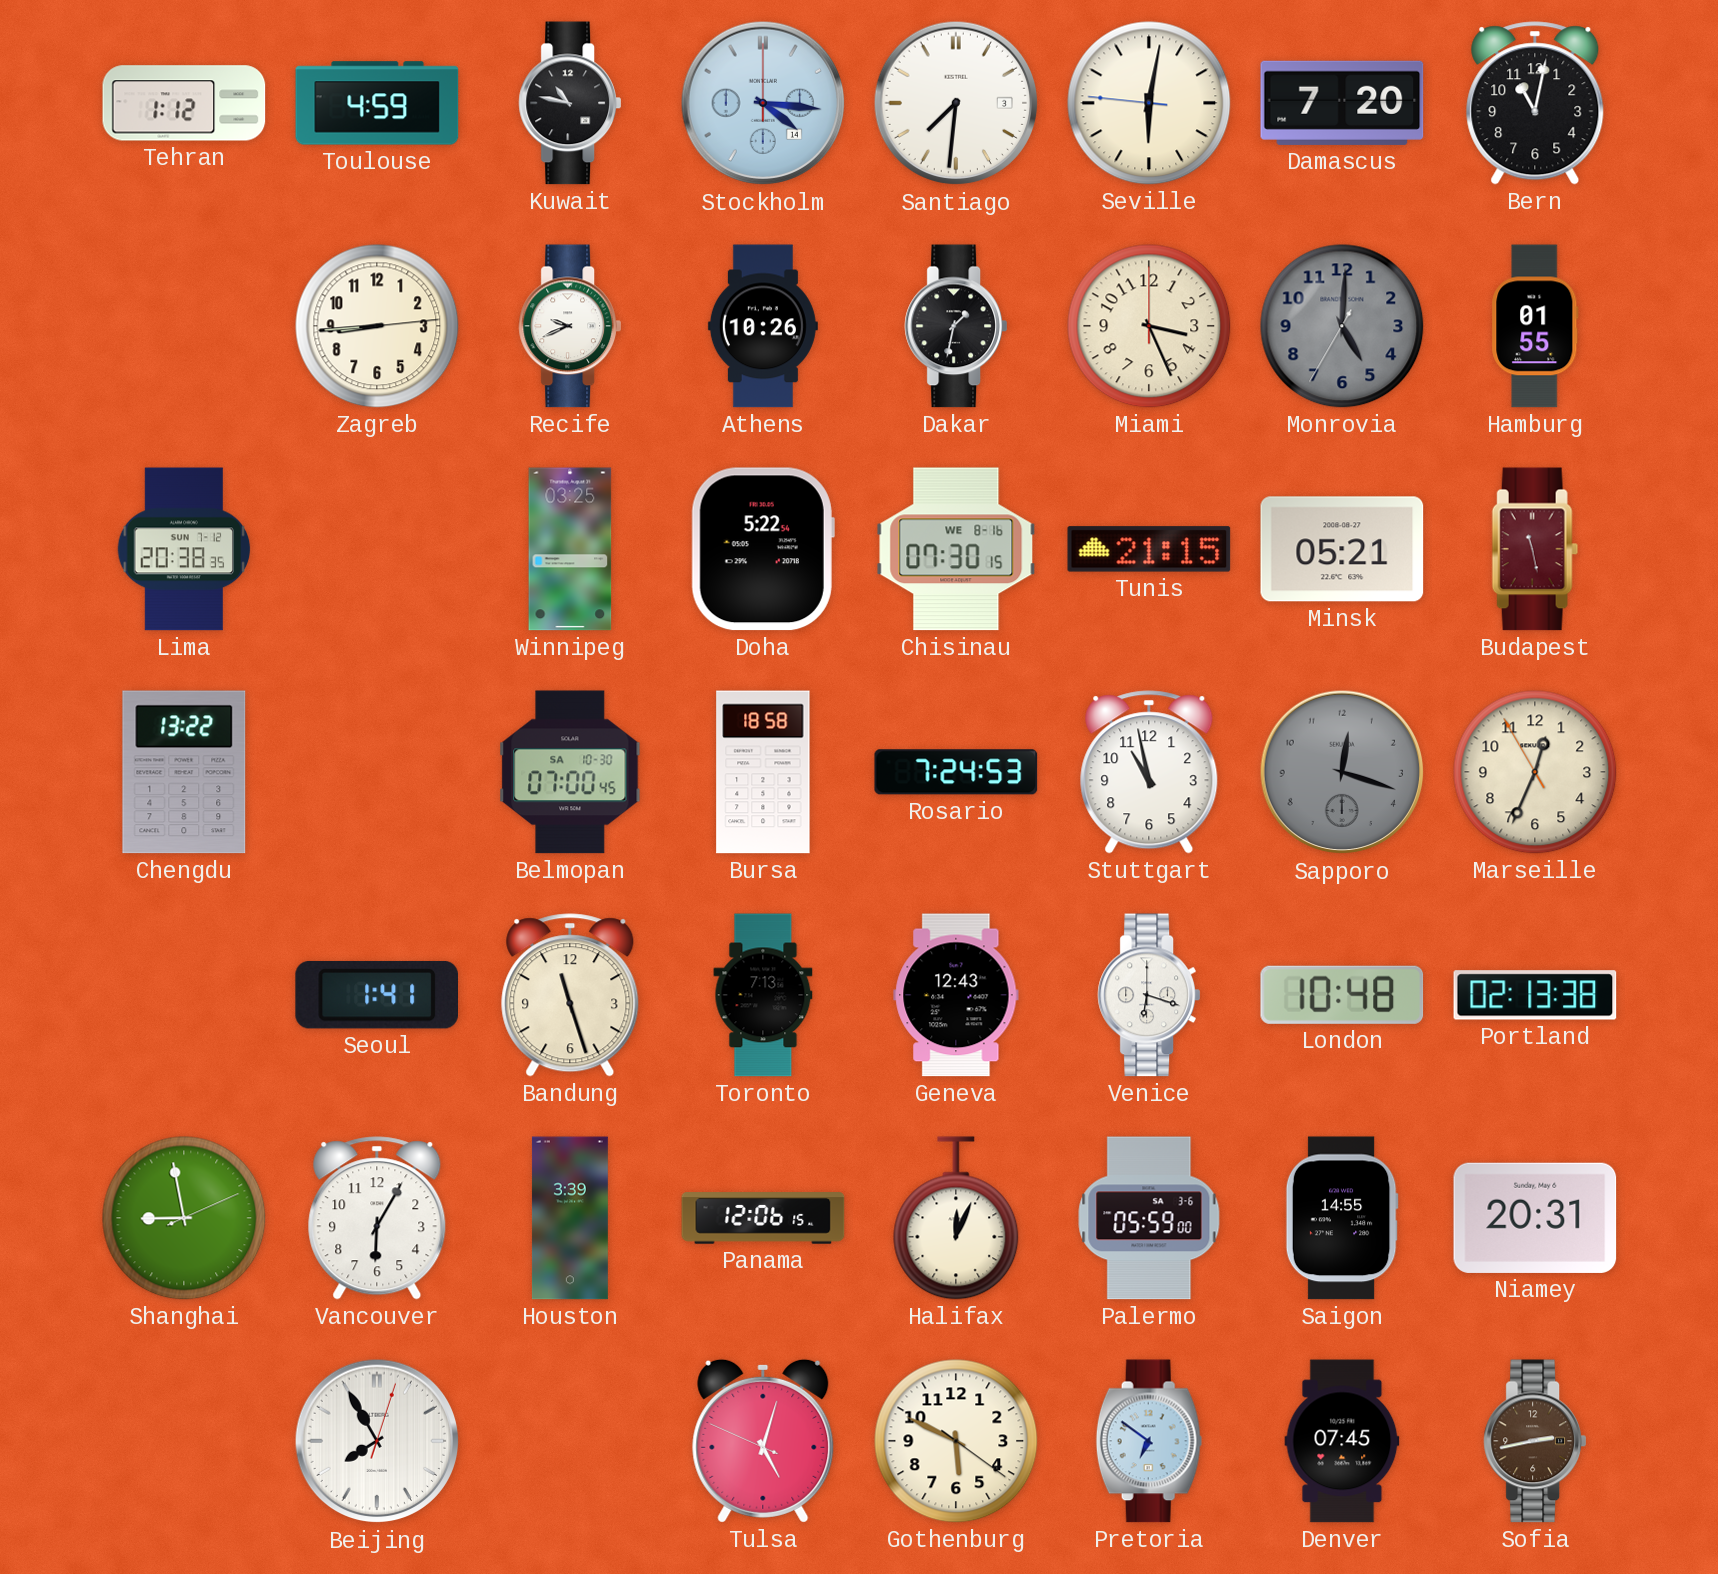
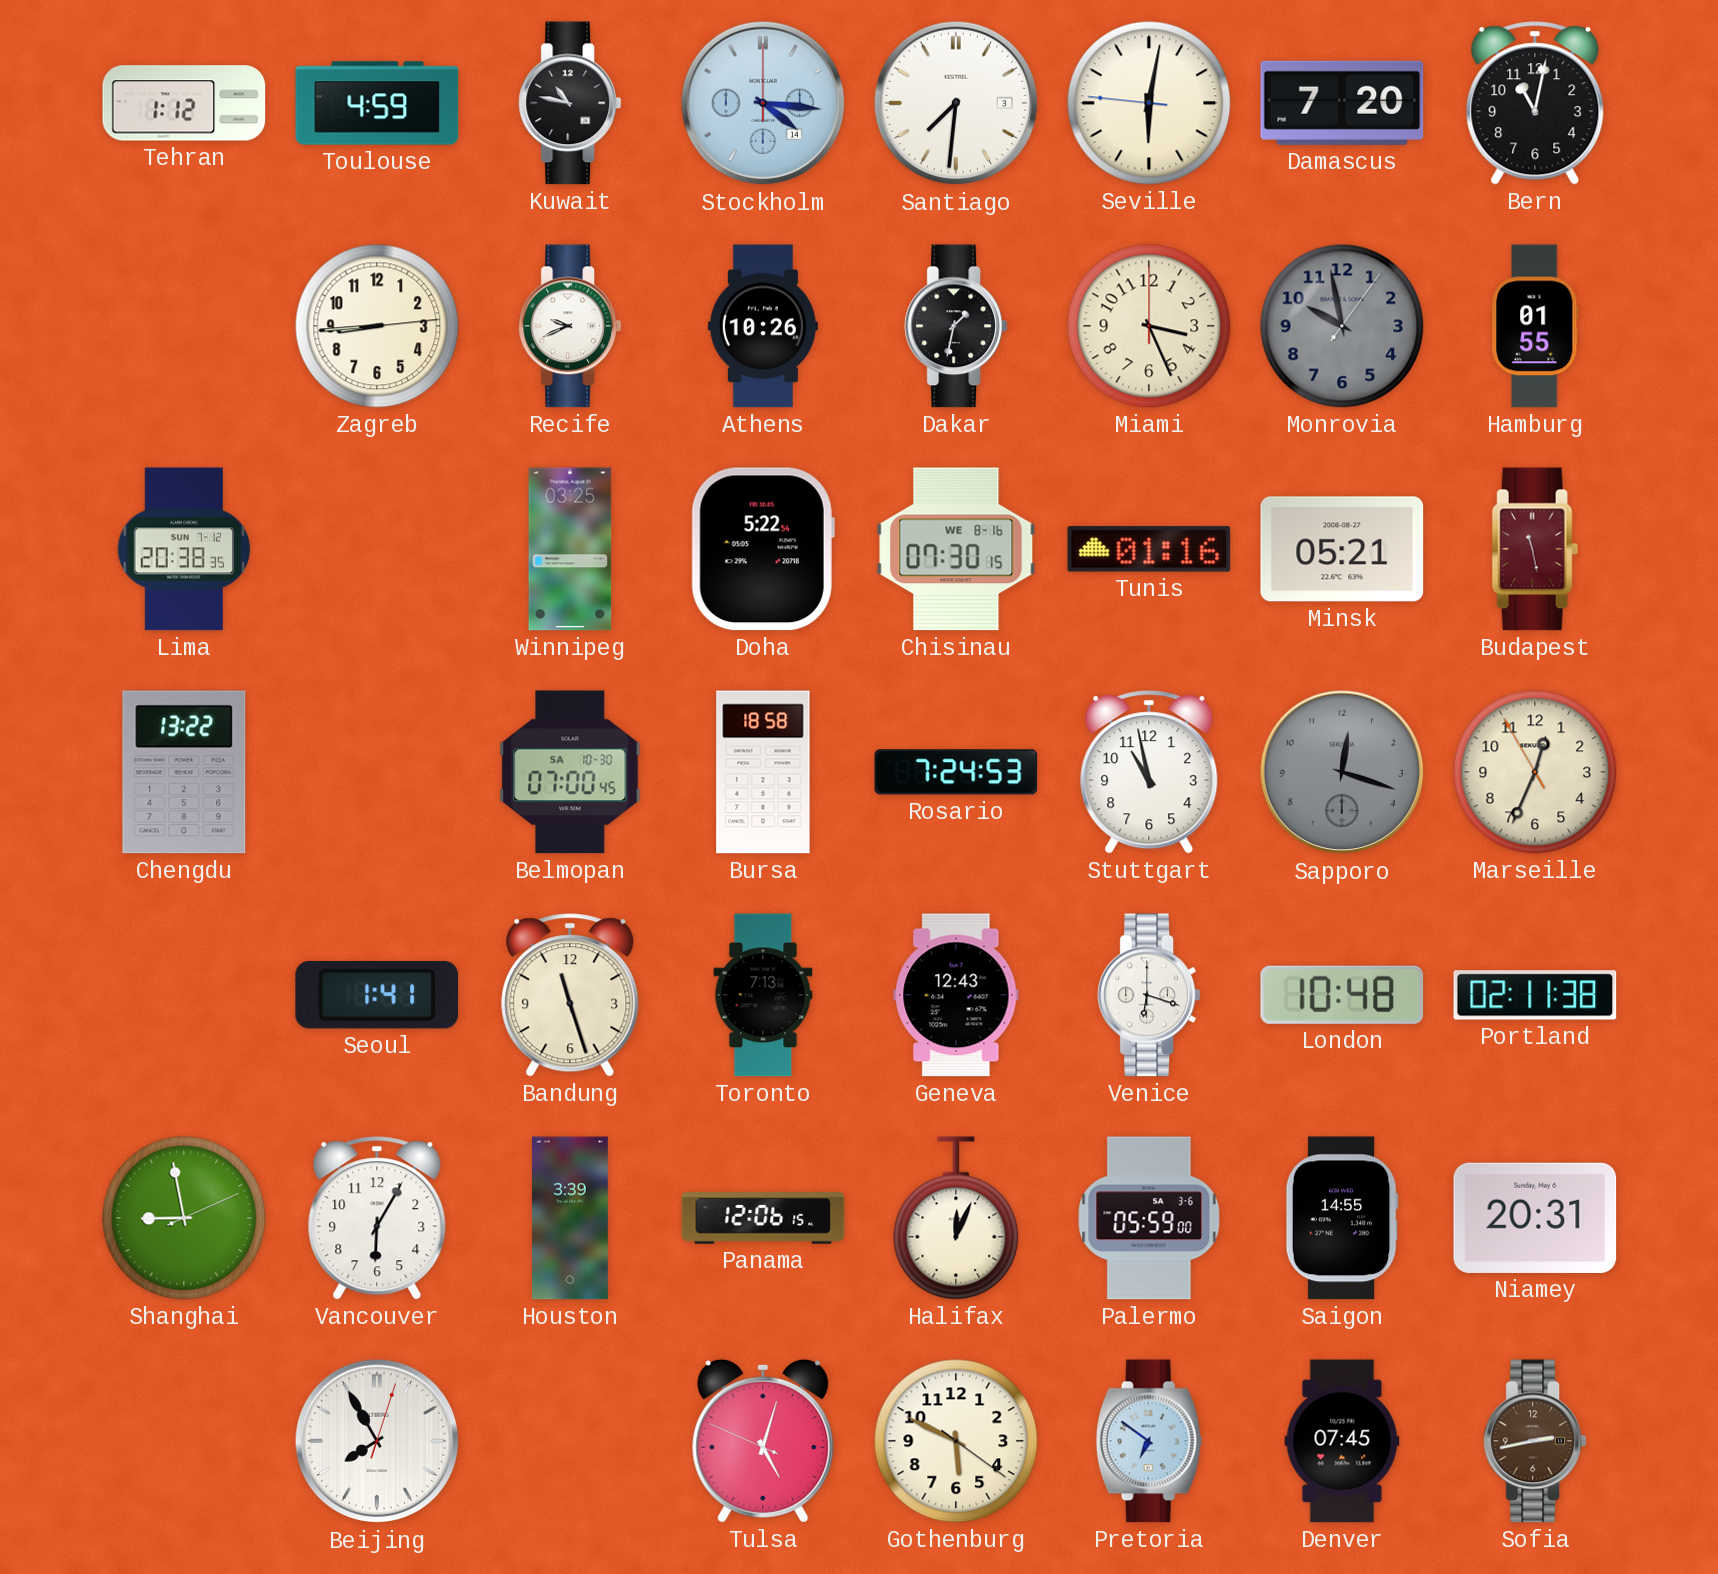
Monrovia: 5:00 -> 9:58 (1342, 326)
Tunis: 21:15 -> 01:16 (1149, 549)
Portland: 02:13 -> 02:11 (1535, 995)
